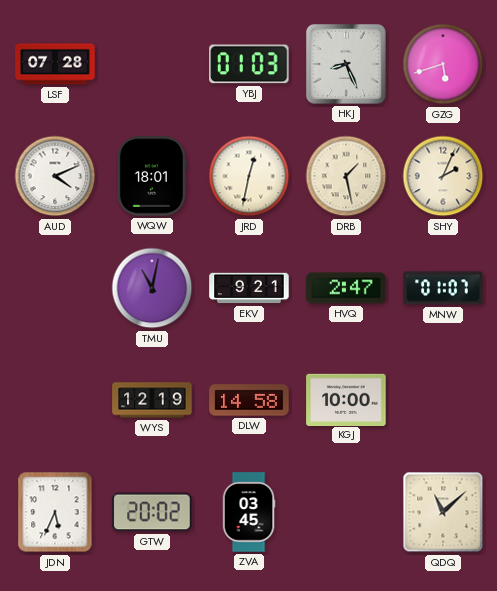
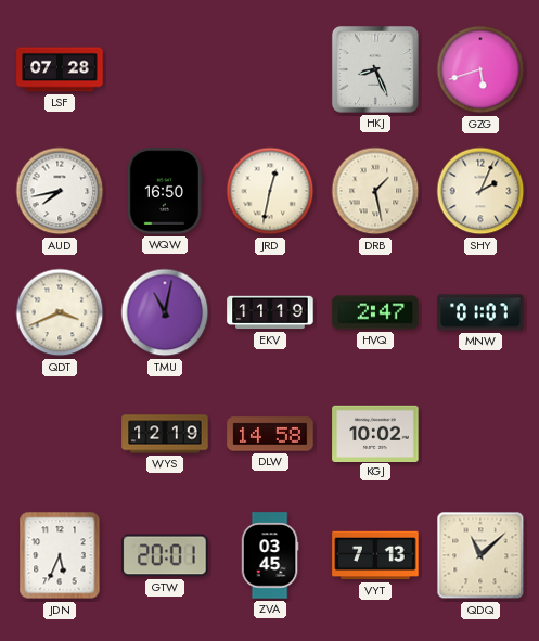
YBJ: 01:03 -> none (249, 64)
AUD: 4:11 -> 7:43 (60, 191)
WQW: 18:01 -> 16:50 (165, 191)
QDT: none -> 3:41 (60, 312)
EKV: 9:21 -> 11:19 (270, 312)
KGJ: 10:00 -> 10:02 (375, 433)
GTW: 20:02 -> 20:01 (165, 555)
VYT: none -> 7:13 (375, 555)
